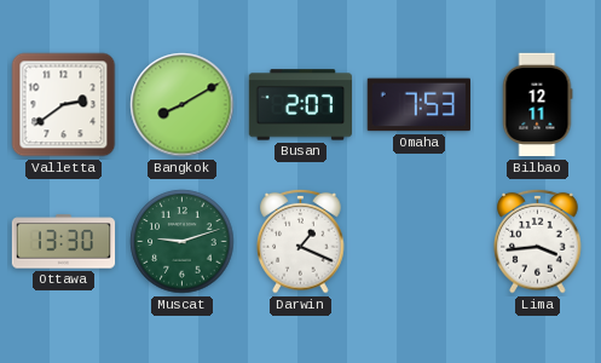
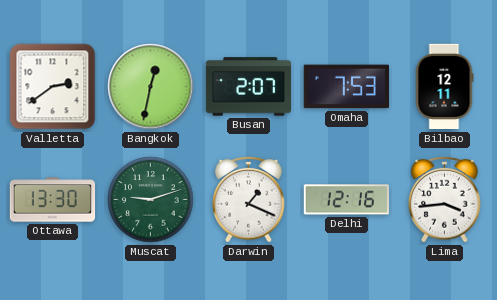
Bangkok: 8:10 -> 12:32 (151, 87)
Delhi: none -> 12:16 (346, 200)
